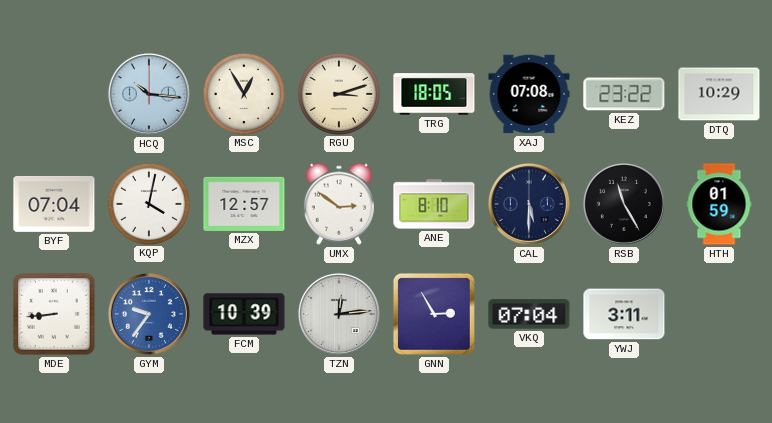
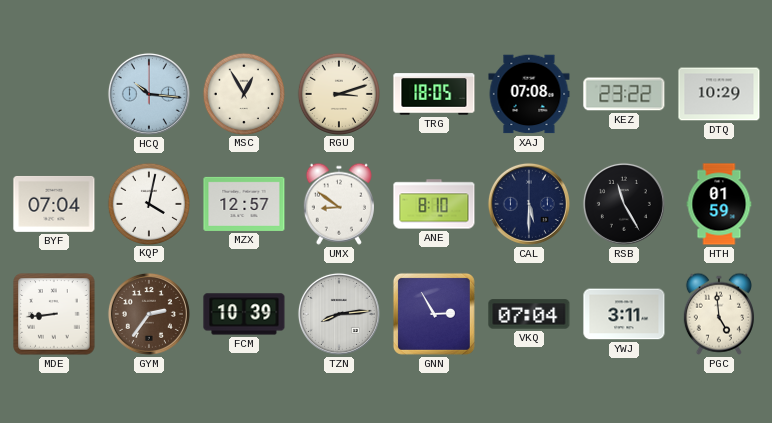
UMX: 2:51 -> 8:51 (339, 204)
GYM: 9:36 -> 2:36 (149, 314)
GYM dial: blue -> brown (149, 314)
TZN: 12:14 -> 8:14 (339, 314)
PGC: none -> 4:59 (719, 314)
